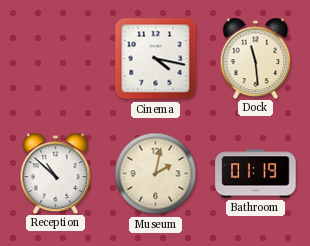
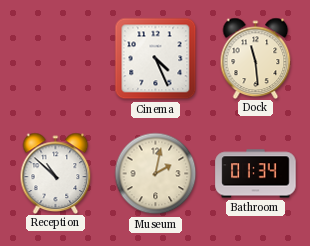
Cinema: 4:17 -> 4:26 (156, 59)
Bathroom: 01:19 -> 01:34 (256, 174)
